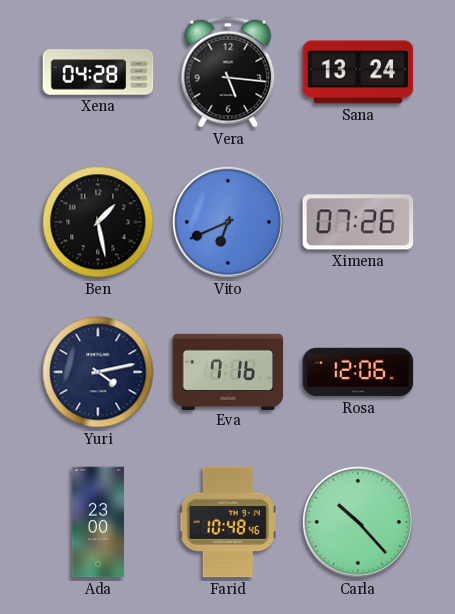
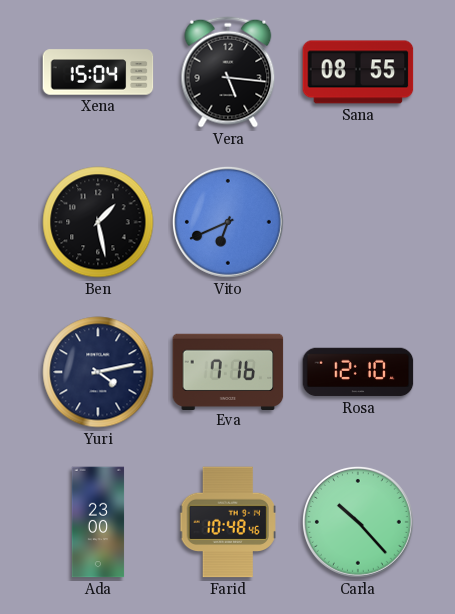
Xena: 04:28 -> 15:04 (98, 72)
Sana: 13:24 -> 08:55 (358, 72)
Ximena: 07:26 -> none (358, 222)
Rosa: 12:06 -> 12:10 (358, 372)
